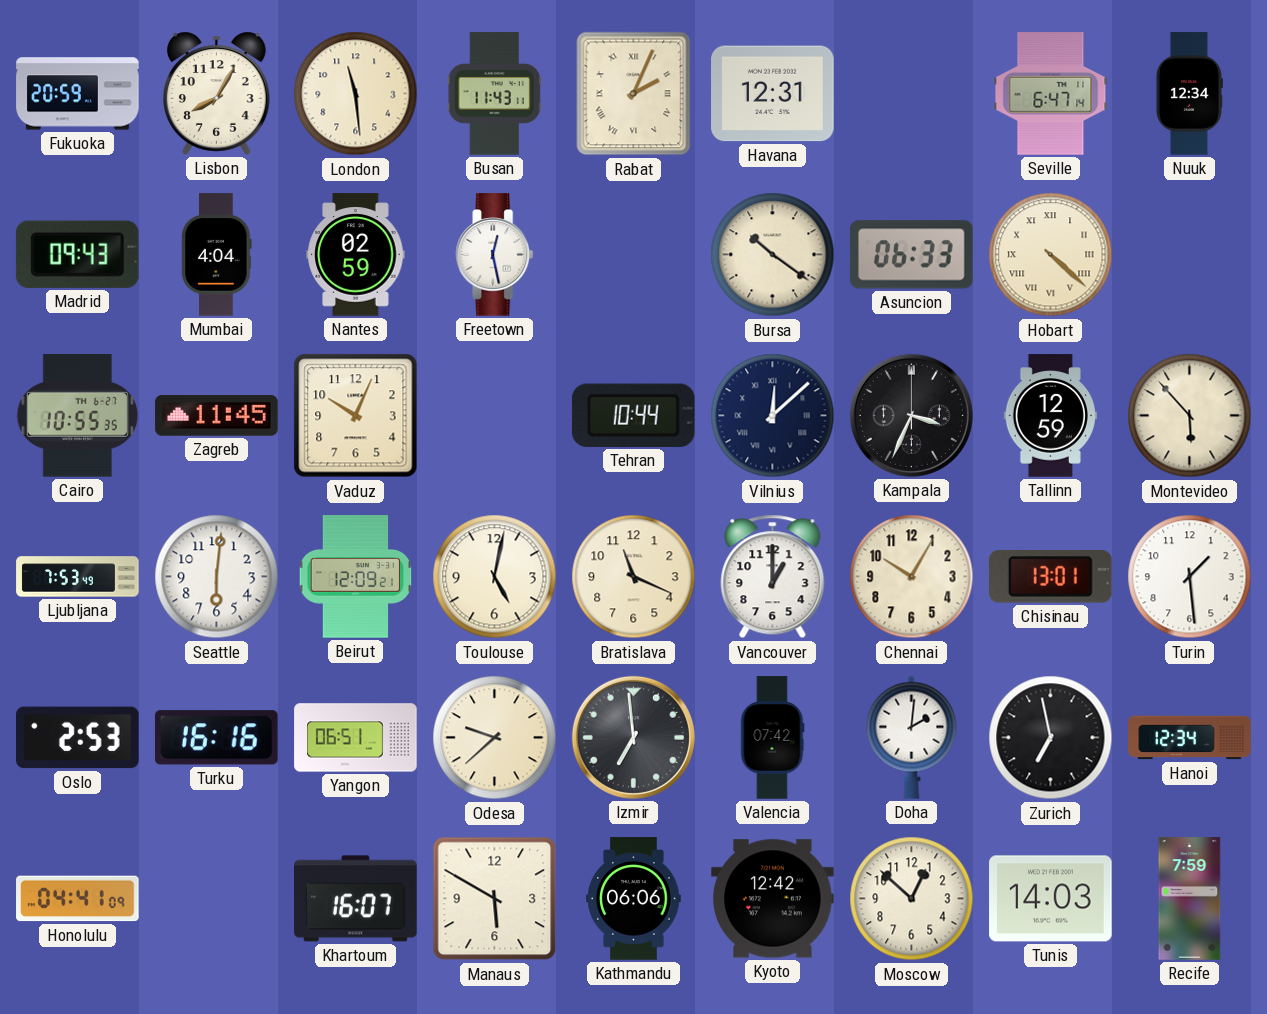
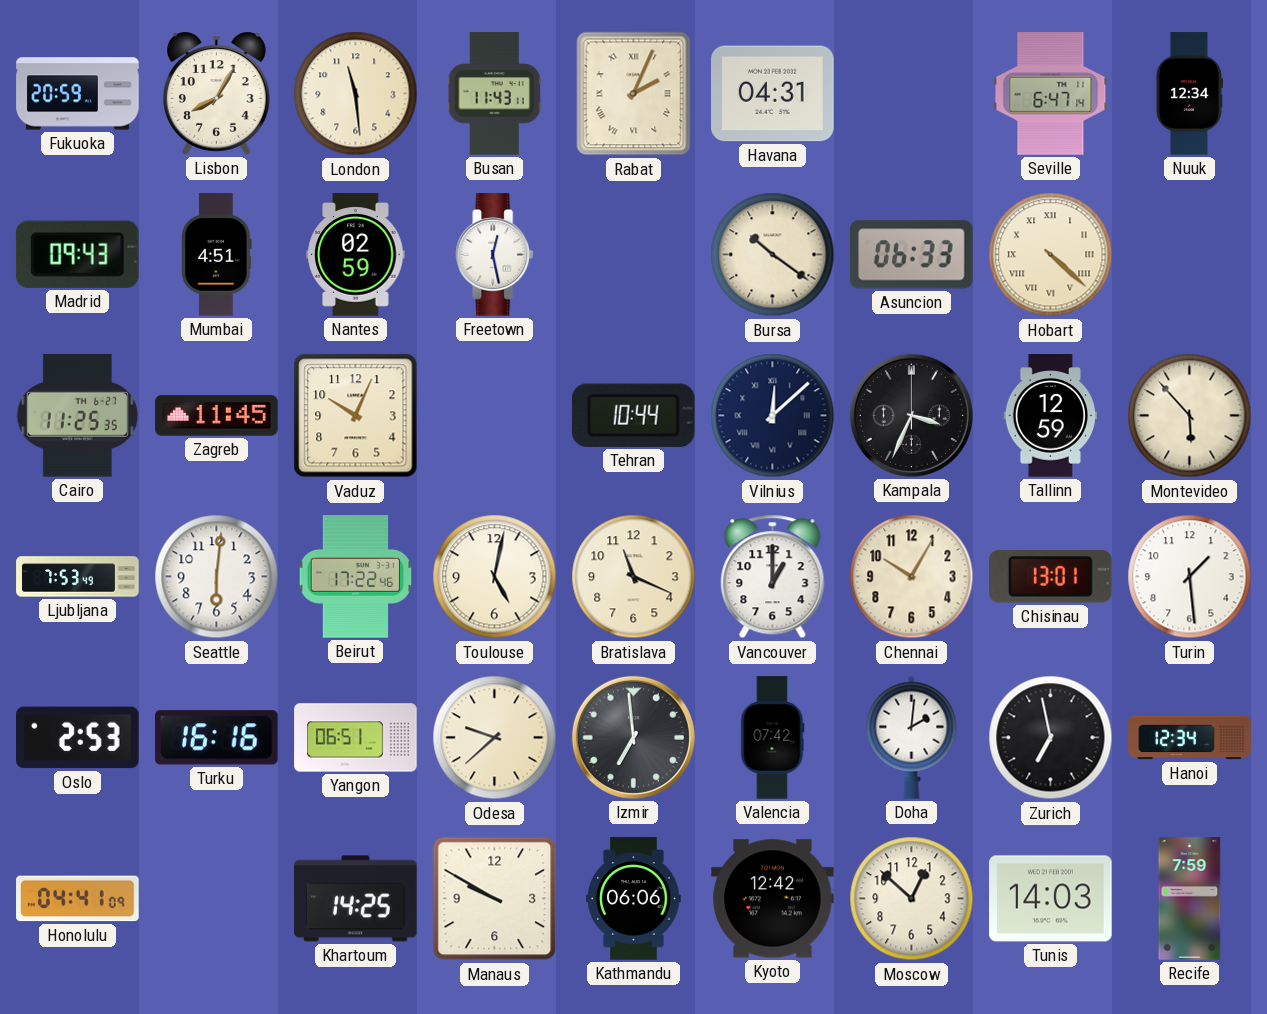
Havana: 12:31 -> 04:31 (773, 94)
Mumbai: 4:04 -> 4:51 (217, 255)
Cairo: 10:55 -> 11:25 (77, 416)
Beirut: 12:09 -> 17:22 (356, 577)
Khartoum: 16:07 -> 14:25 (356, 899)
Manaus: 5:50 -> 9:50 (495, 899)
